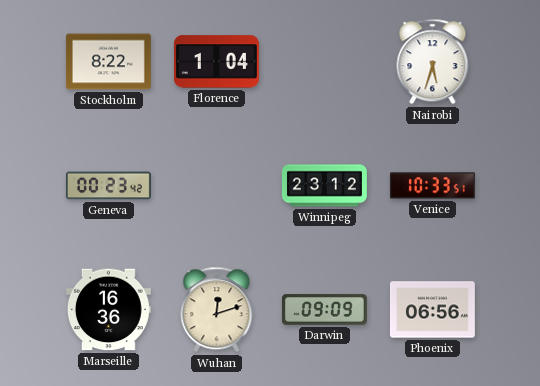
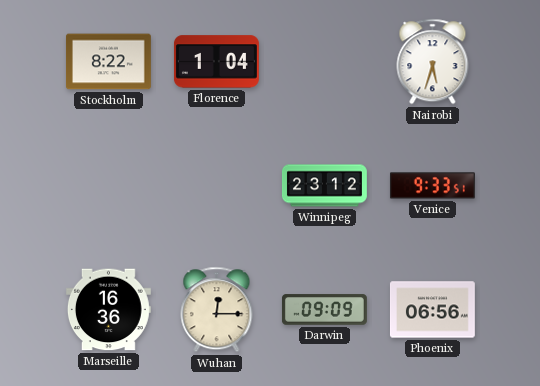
Geneva: 00:23 -> none (108, 186)
Venice: 10:33 -> 9:33 (432, 186)
Wuhan: 12:12 -> 12:15 (217, 310)
